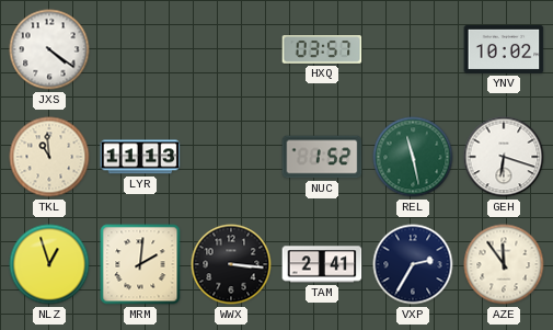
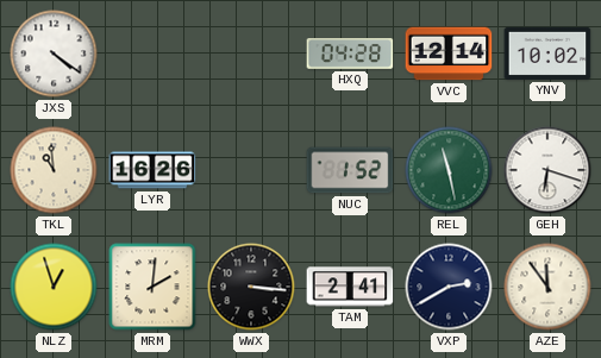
HXQ: 03:57 -> 04:28 (350, 55)
VVC: none -> 12:14 (449, 54)
LYR: 11:13 -> 16:26 (152, 170)
VXP: 2:35 -> 2:40 (449, 287)
